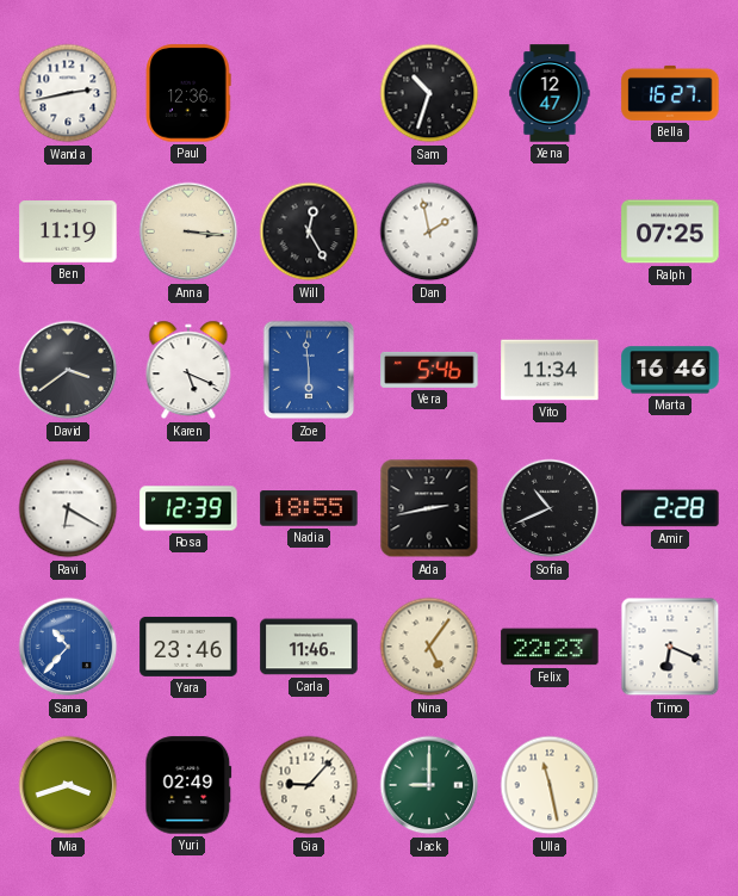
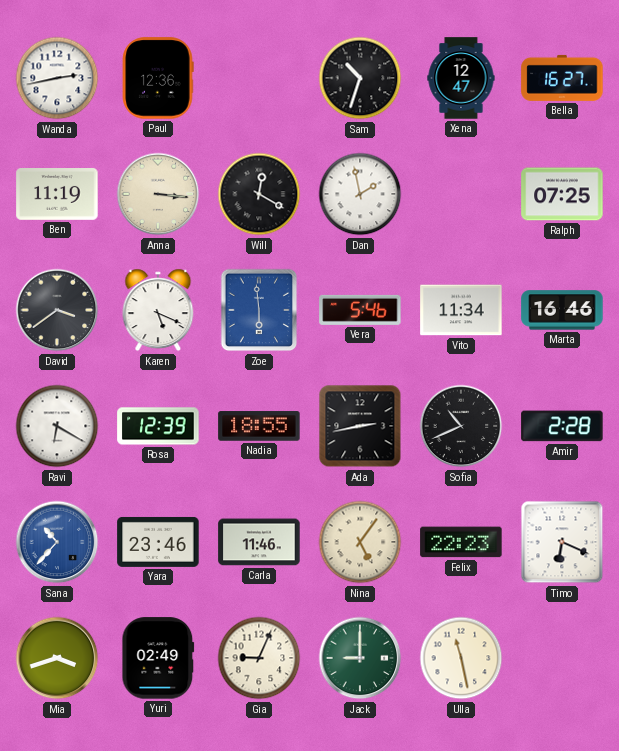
Will: 12:25 -> 12:20 (259, 194)
Gia: 9:07 -> 9:04 (259, 658)
